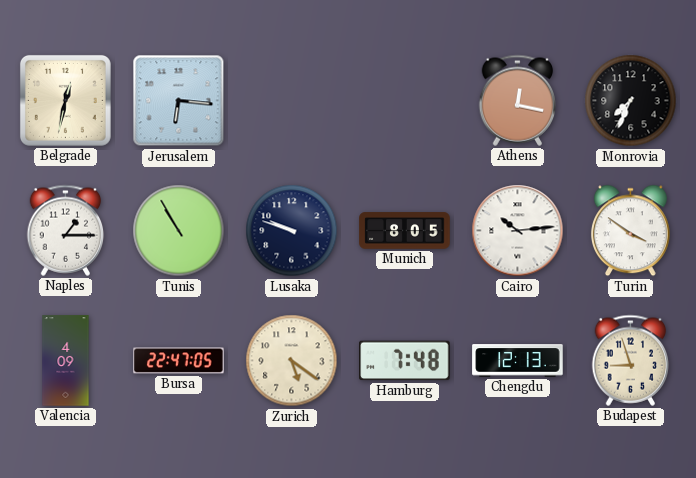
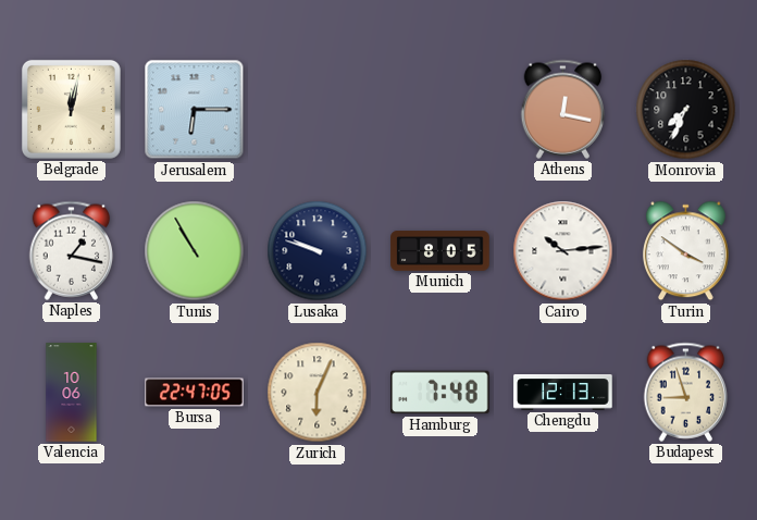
Belgrade: 12:32 -> 12:02 (71, 109)
Jerusalem: 6:16 -> 6:15 (195, 110)
Naples: 1:15 -> 1:17 (72, 250)
Valencia: 4:09 -> 10:06 (72, 393)
Zurich: 5:21 -> 6:04 (318, 393)
